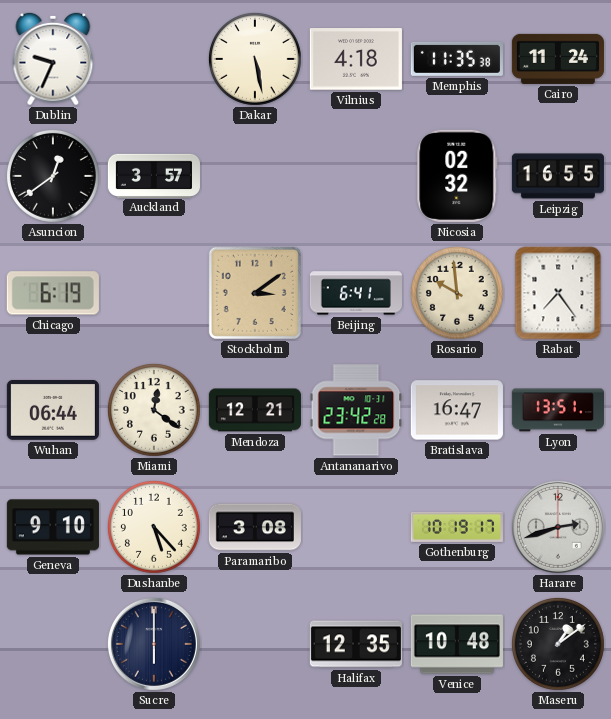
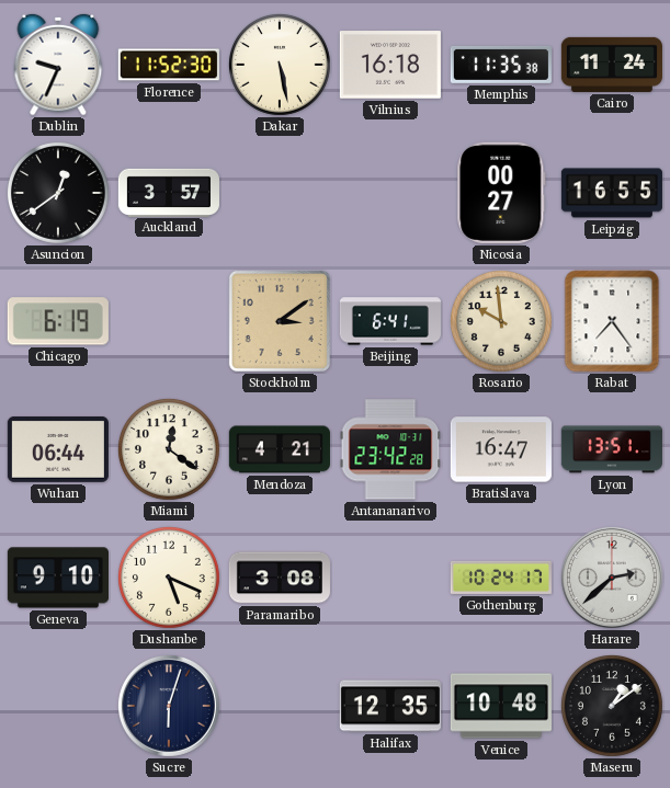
Florence: none -> 11:52 (169, 65)
Vilnius: 4:18 -> 16:18 (390, 65)
Nicosia: 02:32 -> 00:27 (501, 193)
Mendoza: 12:21 -> 4:21 (280, 449)
Dushanbe: 5:23 -> 5:19 (169, 578)
Gothenburg: 10:19 -> 10:24 (501, 578)
Harare: 2:42 -> 2:38 (612, 578)
Sucre: 6:00 -> 6:03 (169, 706)
